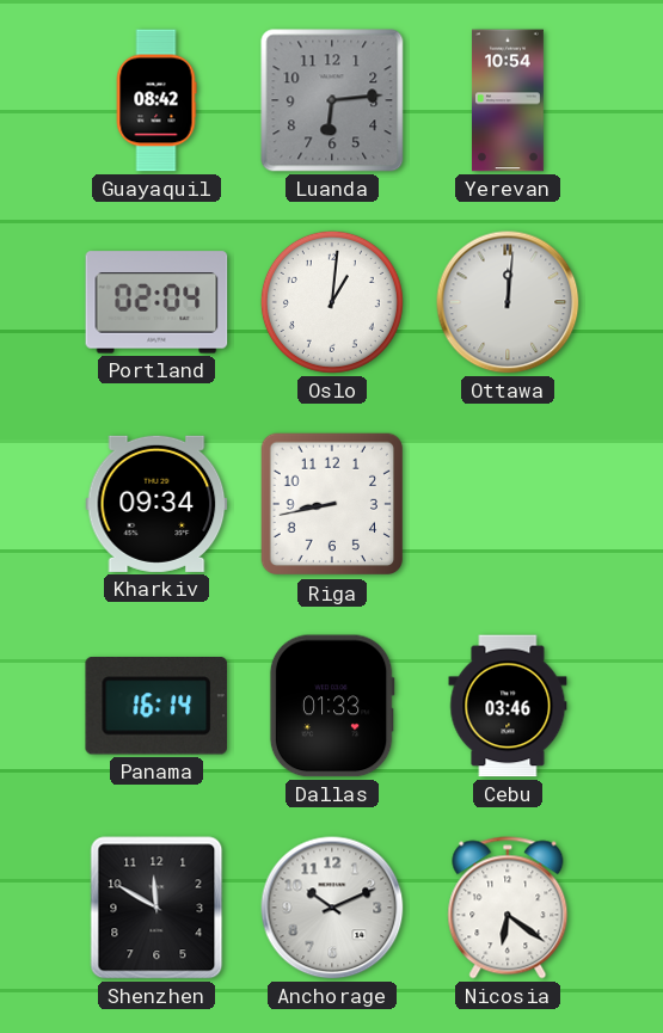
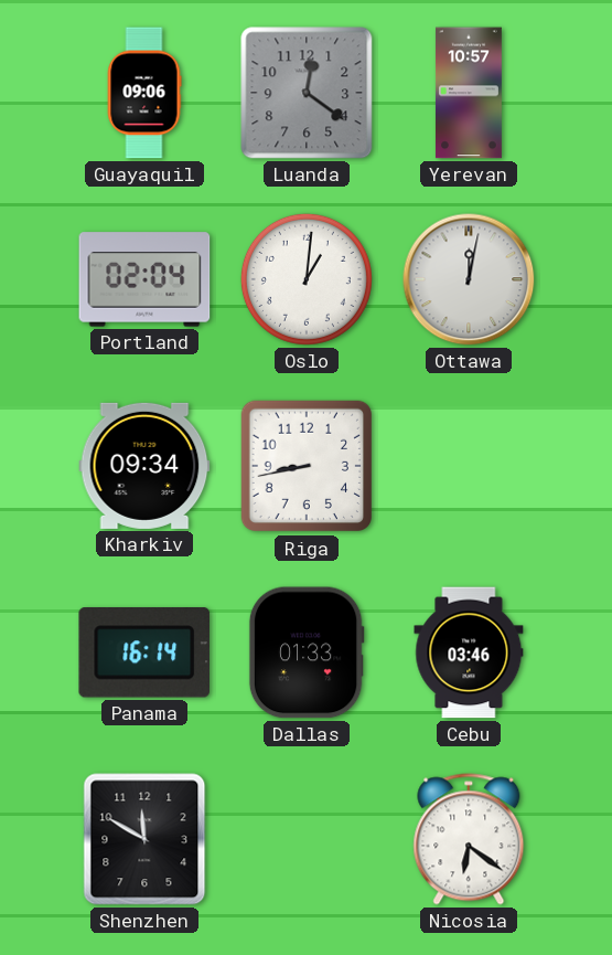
Guayaquil: 08:42 -> 09:06 (144, 93)
Luanda: 6:14 -> 12:21 (307, 93)
Yerevan: 10:54 -> 10:57 (469, 93)
Ottawa: 12:01 -> 12:02 (469, 279)
Anchorage: 10:11 -> none (332, 908)
